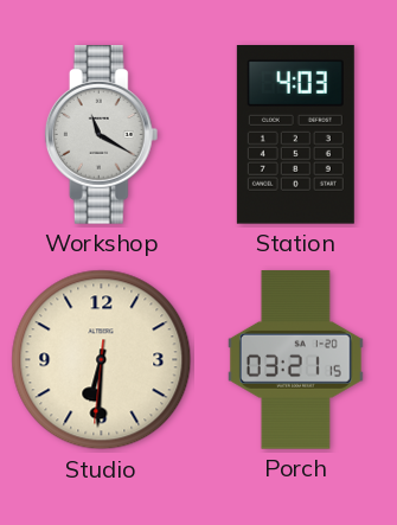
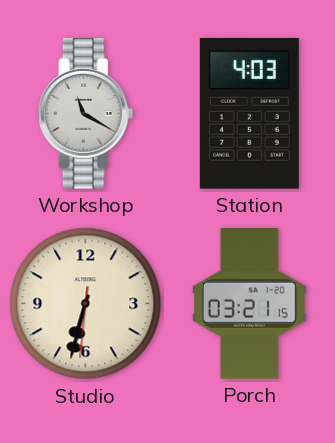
Studio: 6:30 -> 6:32 (86, 304)
